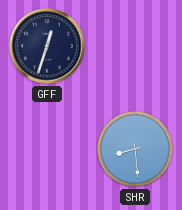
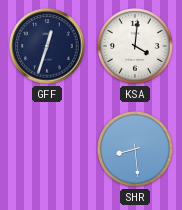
KSA: none -> 4:01 (136, 47)
